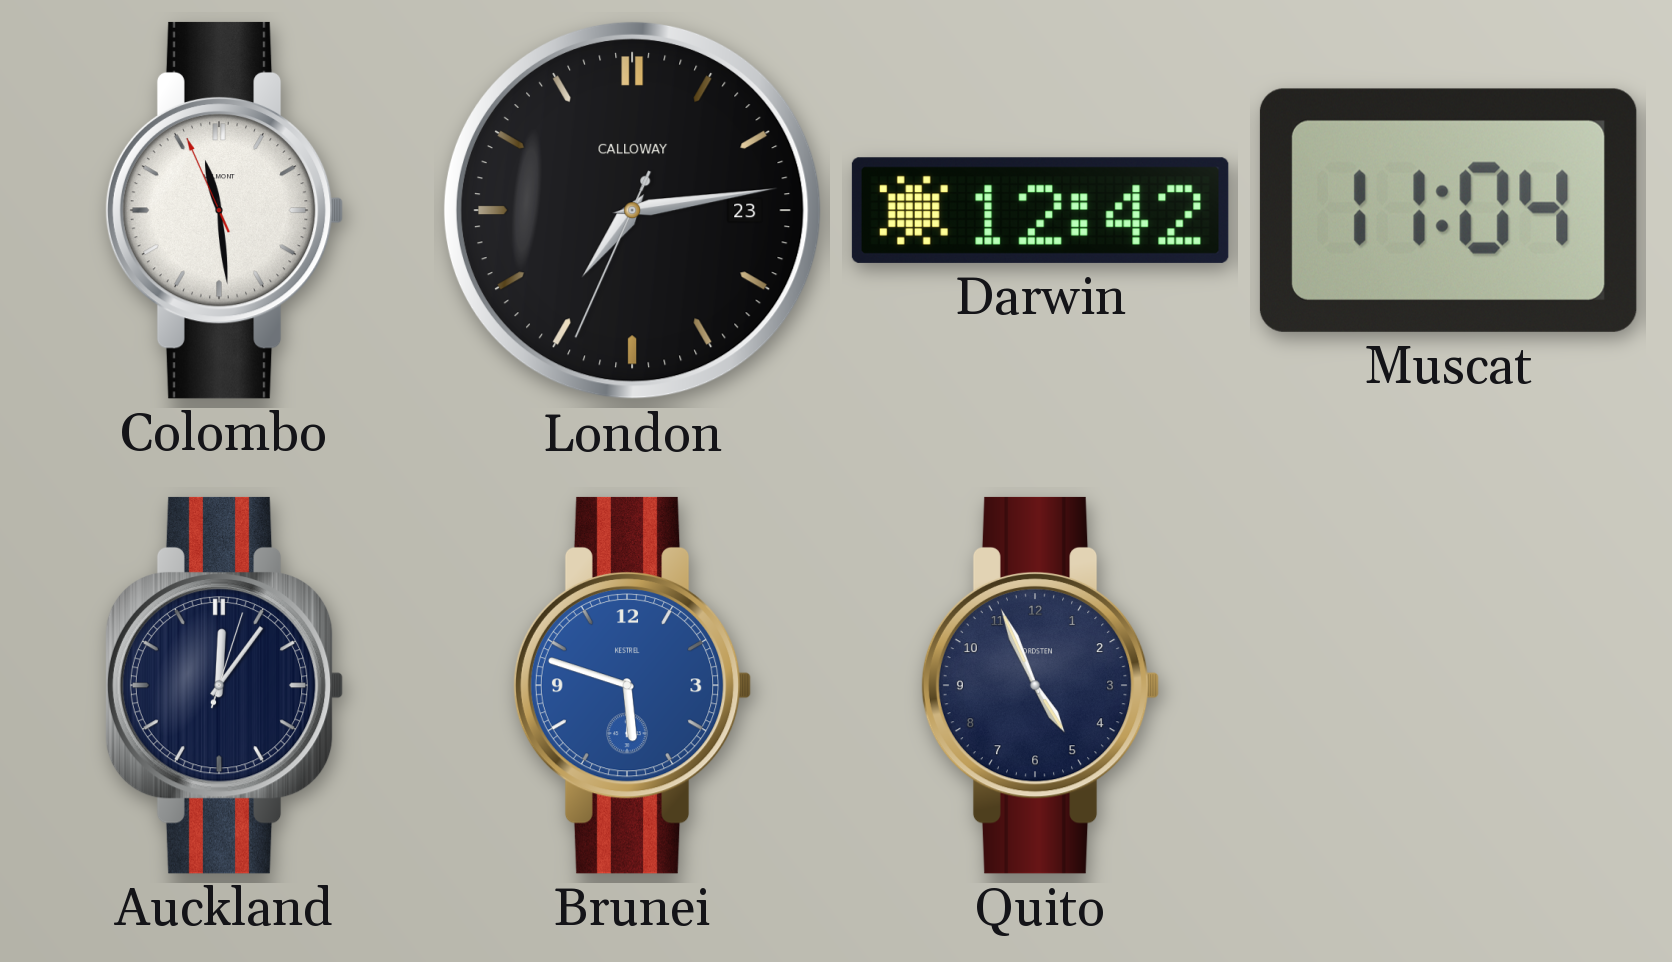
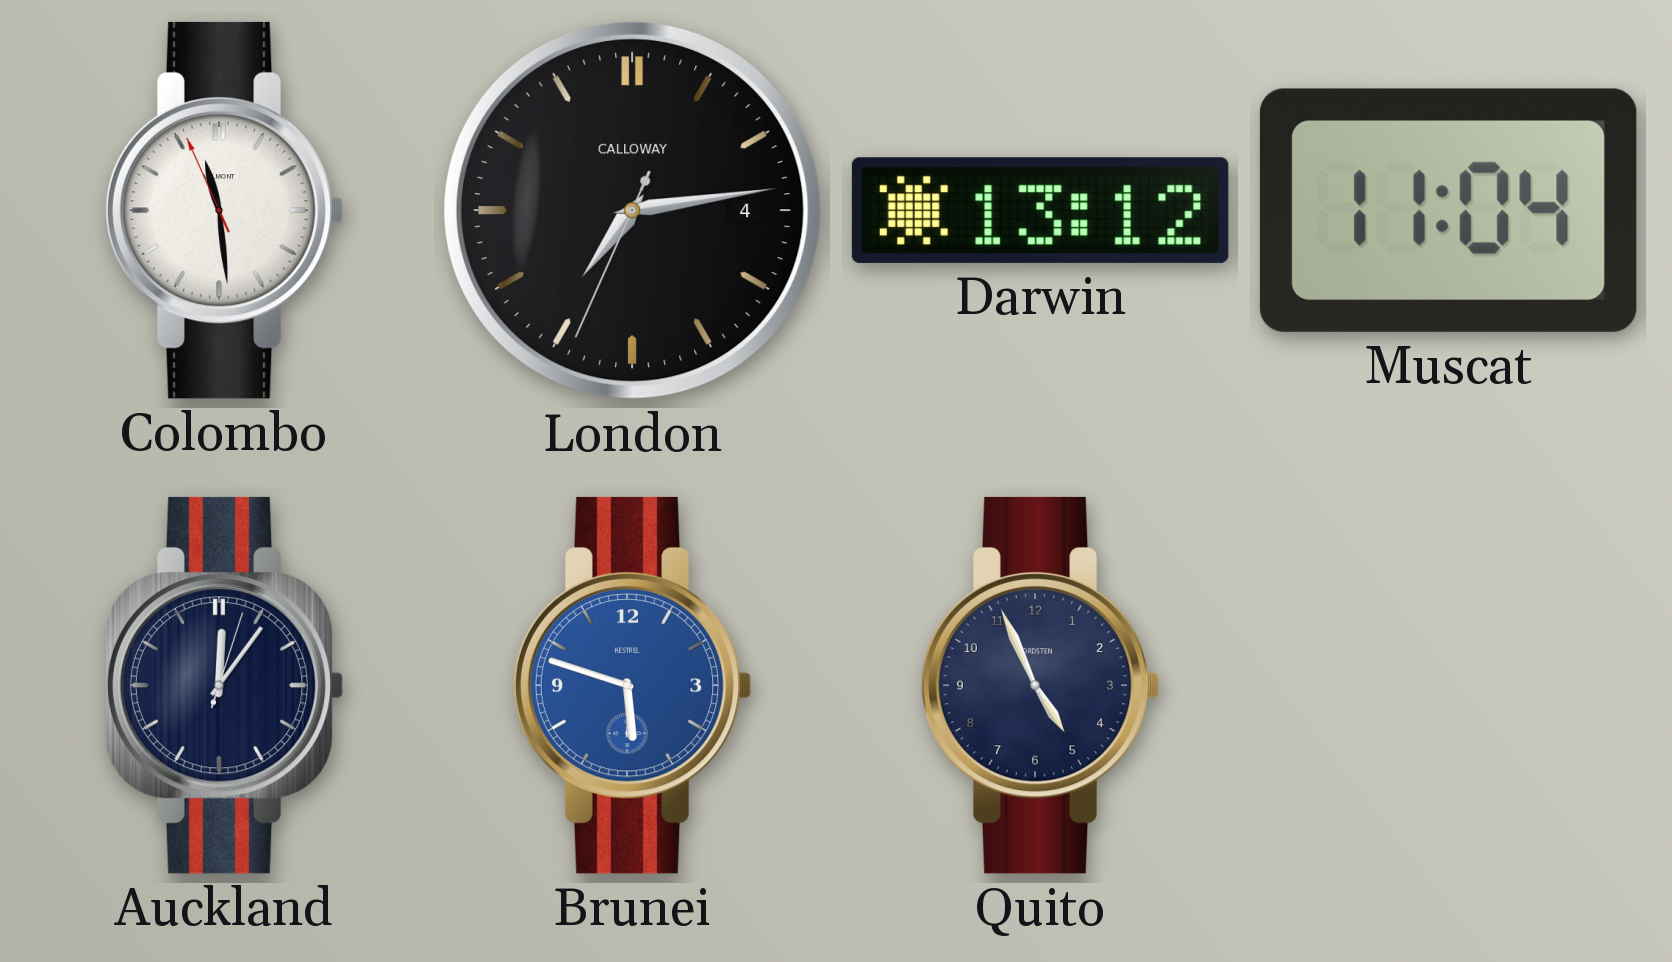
London date: 23 -> 4 (632, 210)
Darwin: 12:42 -> 13:12 (1040, 210)
